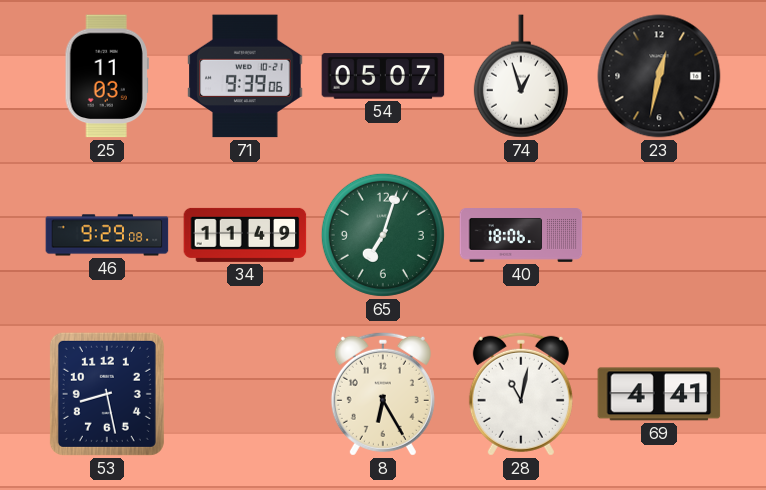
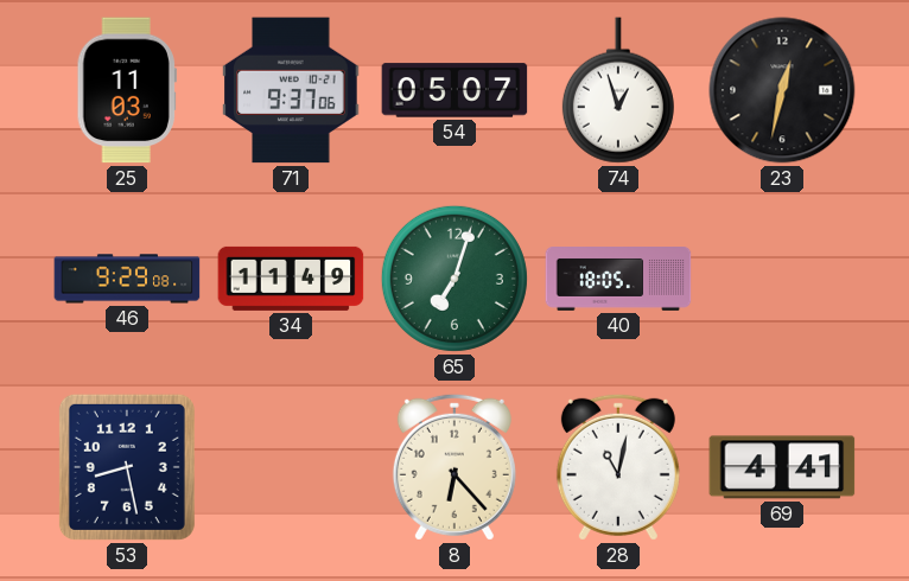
71: 9:39 -> 9:37 (291, 90)
40: 18:06 -> 18:05 (618, 280)
8: 6:25 -> 6:23 (454, 467)
